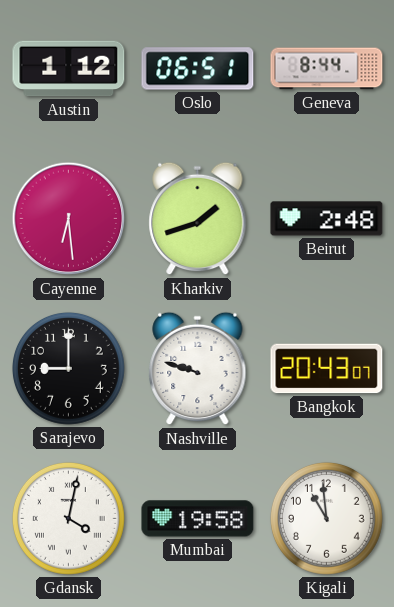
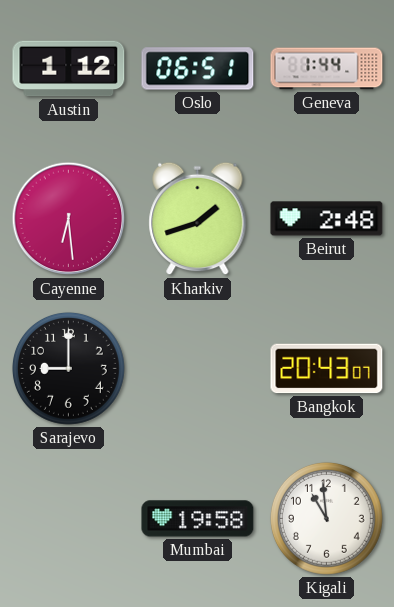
Geneva: 8:44 -> 1:44 (327, 69)
Nashville: 9:48 -> none (198, 369)
Gdansk: 4:02 -> none (68, 518)
